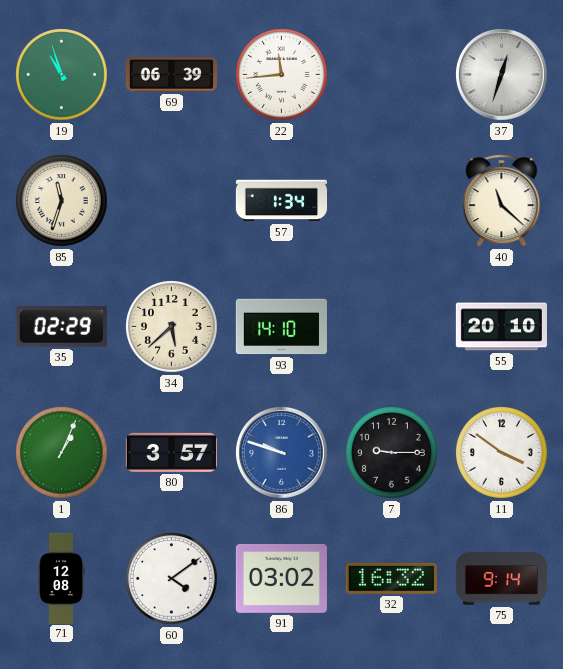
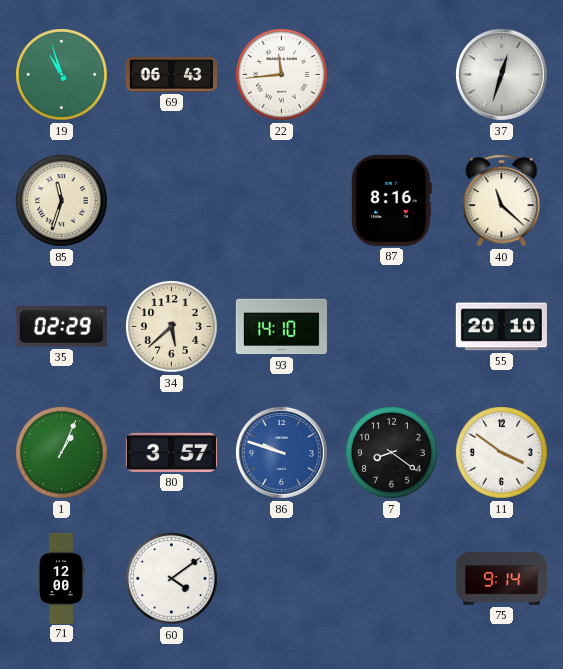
69: 06:39 -> 06:43 (171, 75)
57: 1:34 -> none (281, 201)
87: none -> 8:16 (392, 200)
7: 9:15 -> 8:21 (392, 453)
71: 12:08 -> 12:00 (62, 578)
91: 03:02 -> none (281, 578)
32: 16:32 -> none (391, 578)
